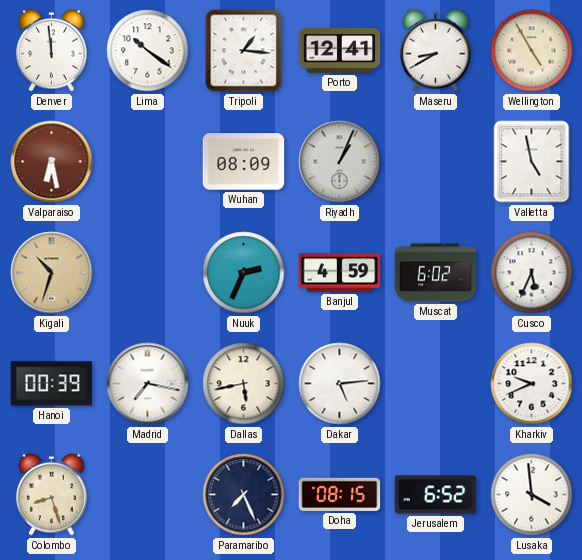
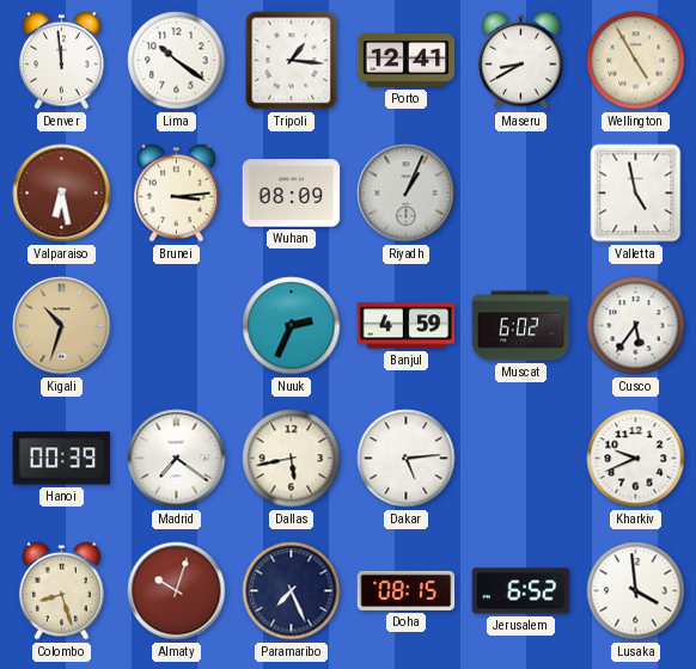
Brunei: none -> 3:14 (177, 192)
Cusco: 5:34 -> 5:36 (636, 326)
Madrid: 7:17 -> 7:21 (177, 459)
Almaty: none -> 10:03 (177, 591)
